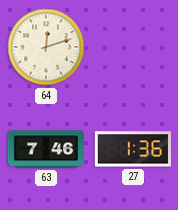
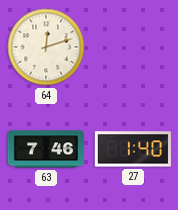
27: 1:36 -> 1:40 (133, 149)
